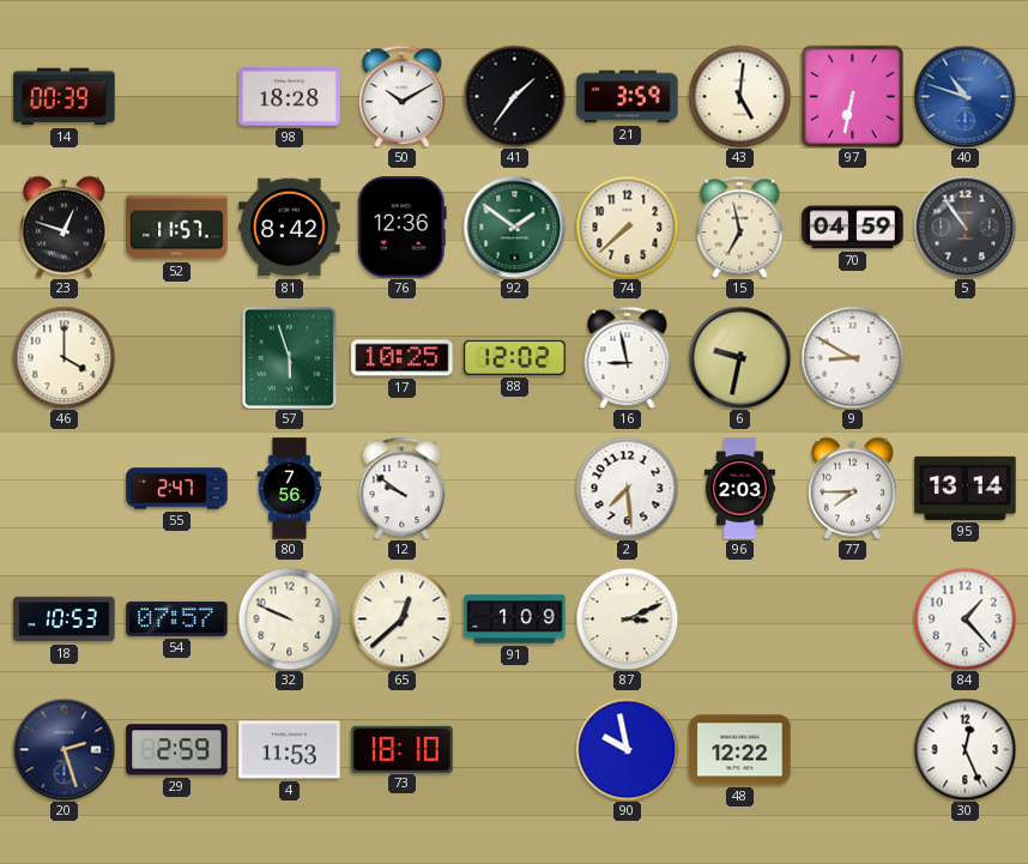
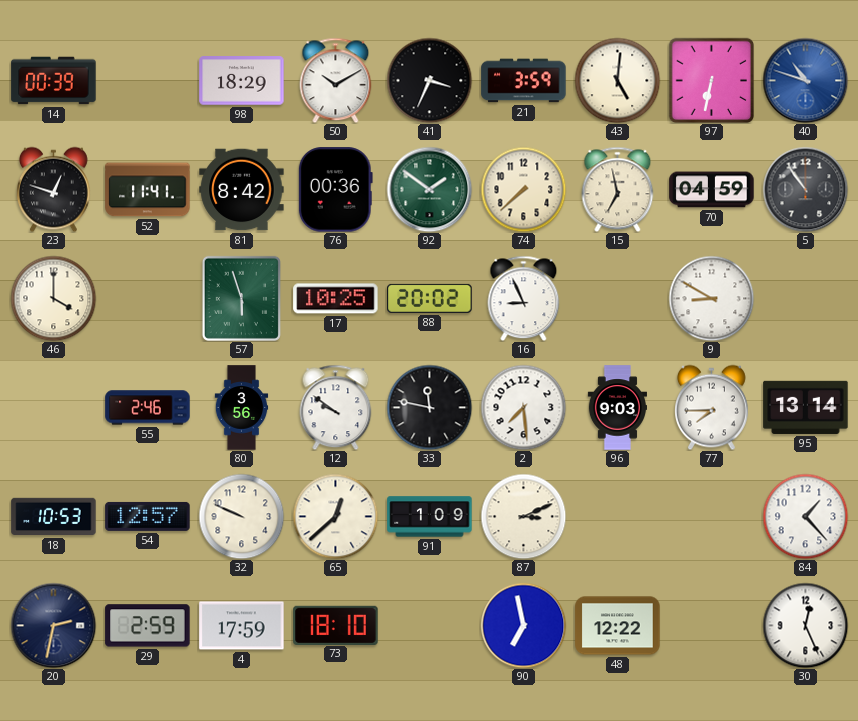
98: 18:28 -> 18:29 (242, 81)
41: 1:36 -> 3:34 (429, 80)
52: 11:57 -> 11:41 (148, 190)
76: 12:36 -> 00:36 (335, 190)
88: 12:02 -> 20:02 (430, 298)
16: 8:58 -> 8:56 (524, 298)
6: 9:32 -> none (739, 357)
55: 2:47 -> 2:46 (148, 408)
80: 7:56 -> 3:56 (242, 408)
33: none -> 11:47 (429, 407)
96: 2:03 -> 9:03 (617, 408)
54: 07:57 -> 12:57 (148, 516)
20: 2:27 -> 2:32 (53, 625)
4: 11:53 -> 17:59 (242, 626)
90: 9:58 -> 6:58 (523, 625)
